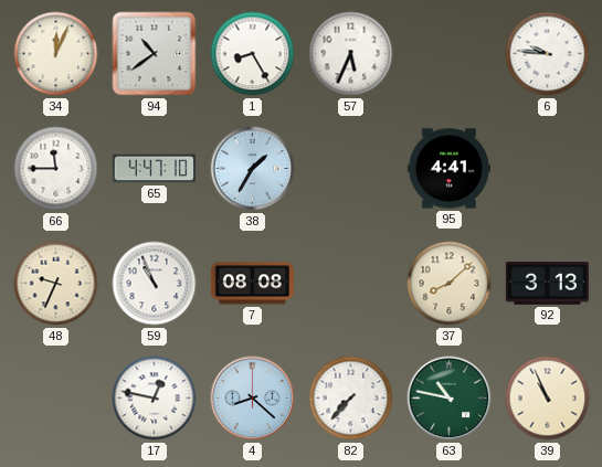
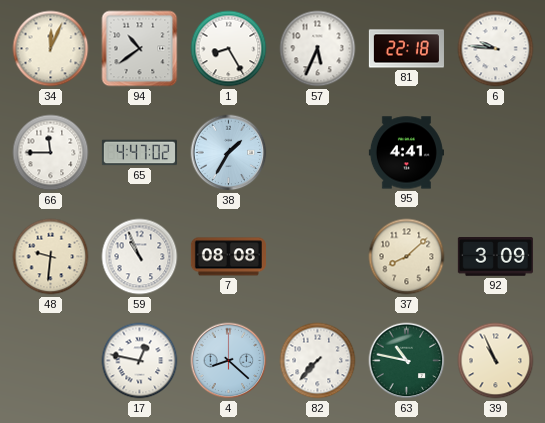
81: none -> 22:18 (406, 49)
65: 4:47:10 -> 4:47:02 (139, 153)
48: 9:34 -> 9:31 (51, 257)
92: 3:13 -> 3:09 (495, 257)
